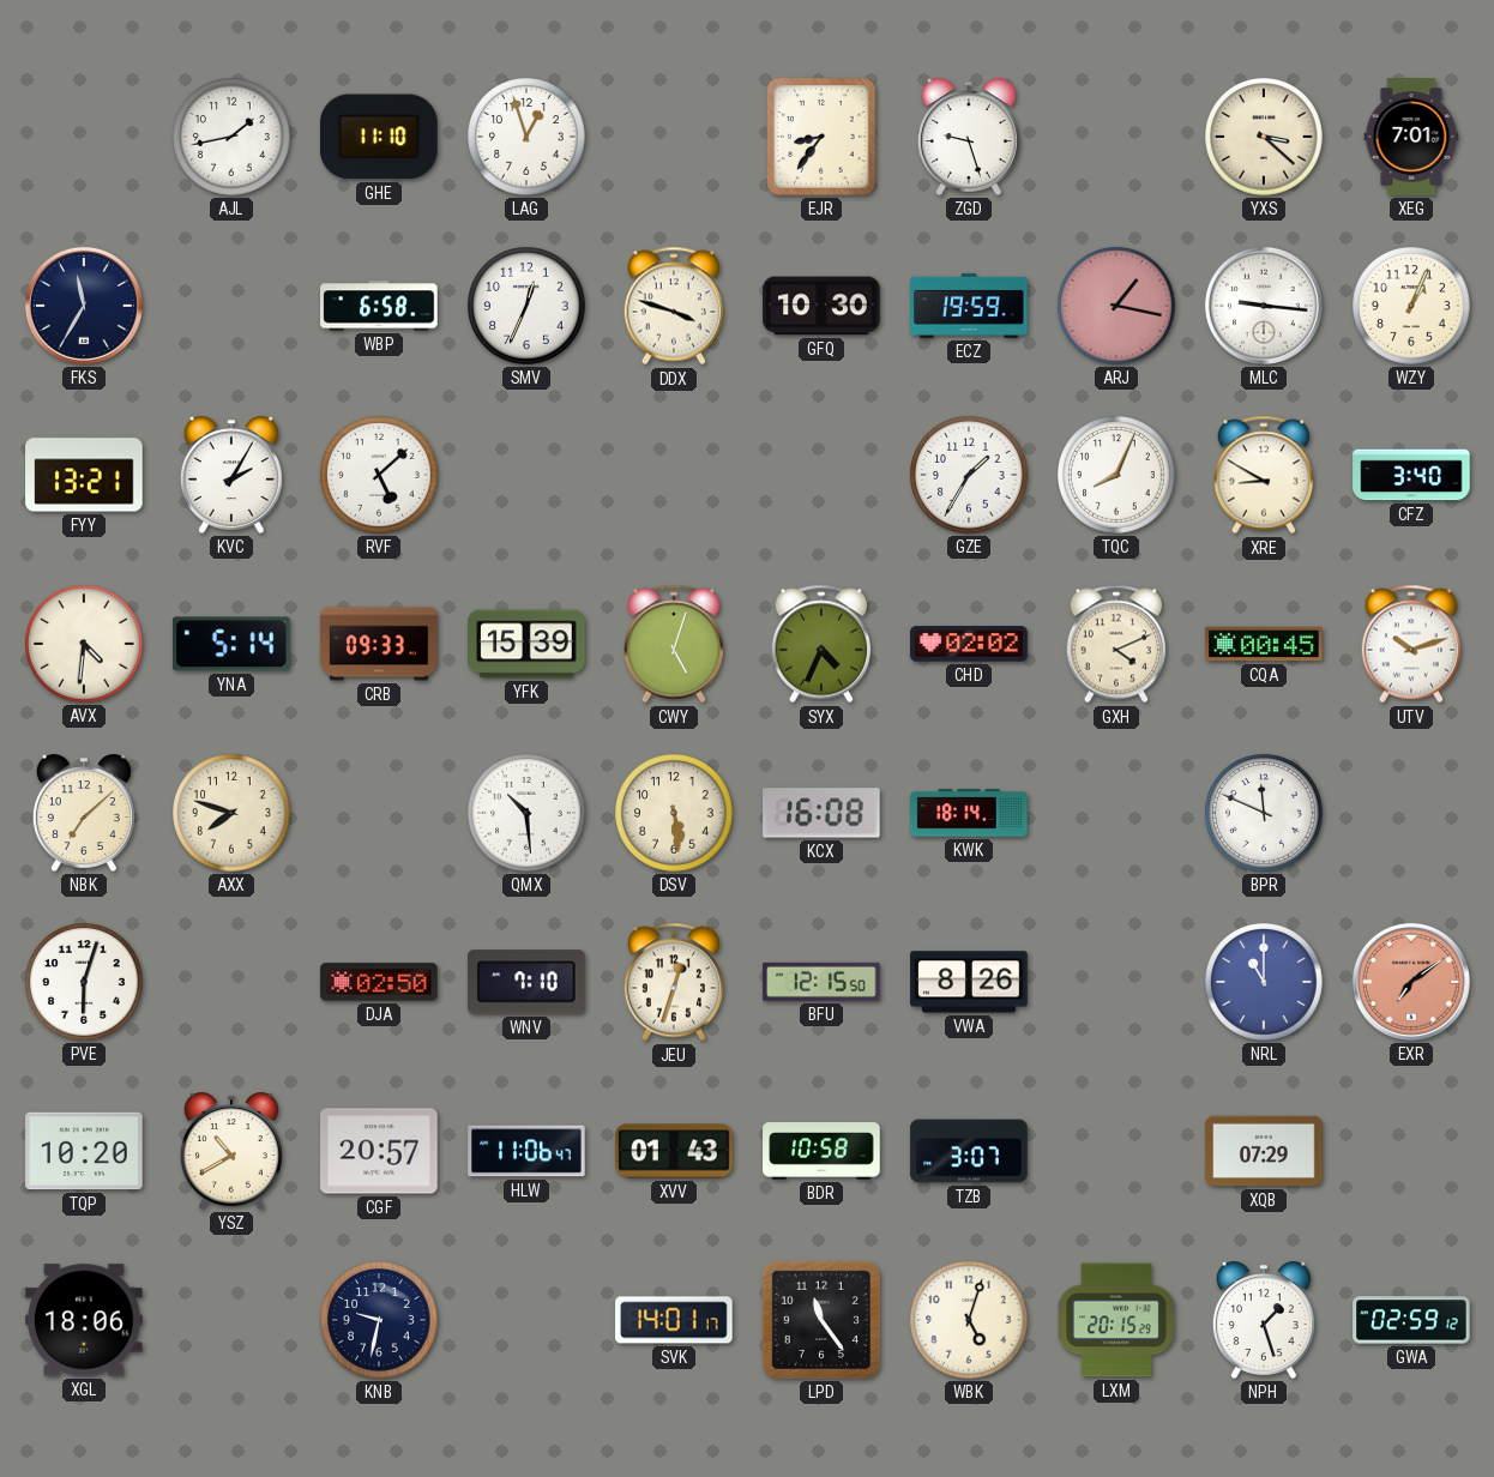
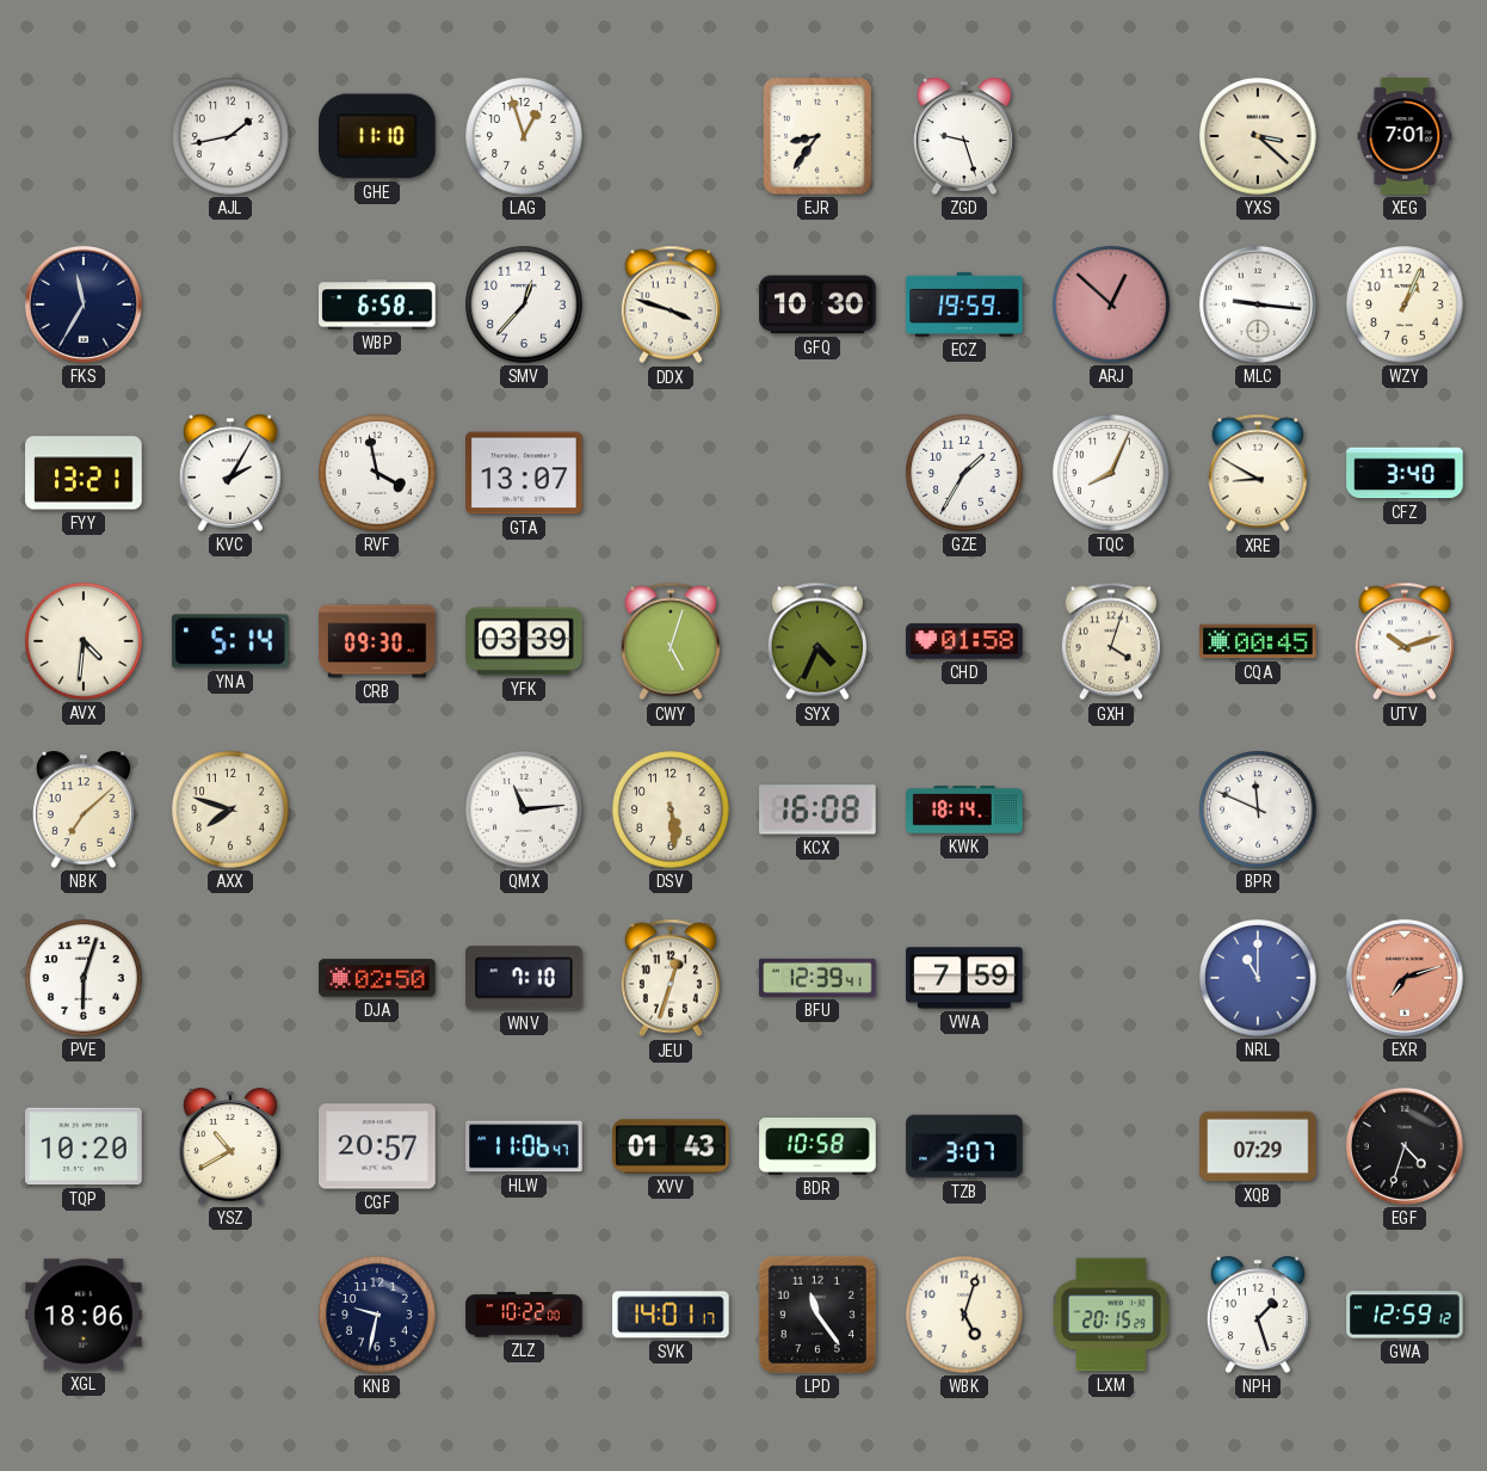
SMV: 12:34 -> 12:37 (524, 304)
ARJ: 1:17 -> 12:52 (1111, 304)
RVF: 5:08 -> 3:58 (377, 473)
GTA: none -> 13:07 (524, 473)
CRB: 09:33 -> 09:30 (377, 641)
YFK: 15:39 -> 03:39 (524, 641)
CHD: 02:02 -> 01:58 (964, 641)
GXH: 4:11 -> 4:03 (1110, 641)
QMX: 10:29 -> 11:14 (524, 810)
BFU: 12:15 -> 12:39 (817, 978)
VWA: 8:26 -> 7:59 (964, 978)
EXR: 7:09 -> 7:12 (1405, 978)
EGF: none -> 4:33 (1405, 1146)
ZLZ: none -> 10:22 (524, 1315)
GWA: 02:59 -> 12:59 (1405, 1315)
